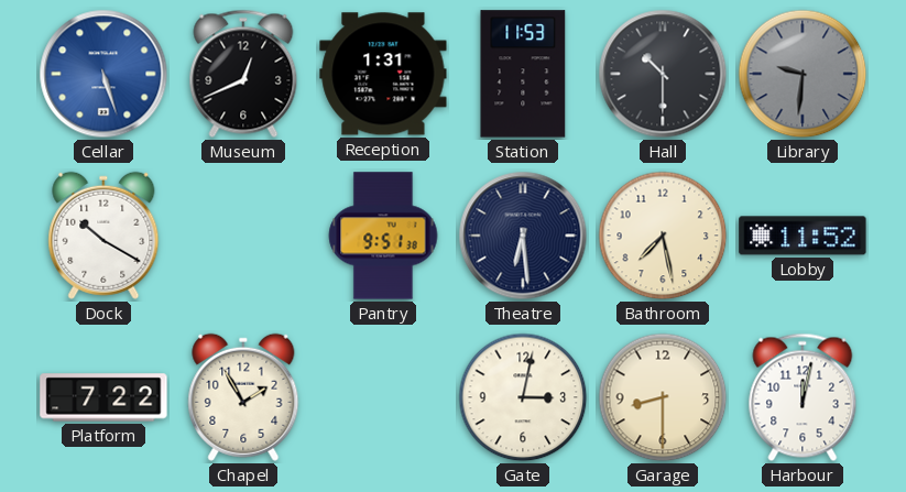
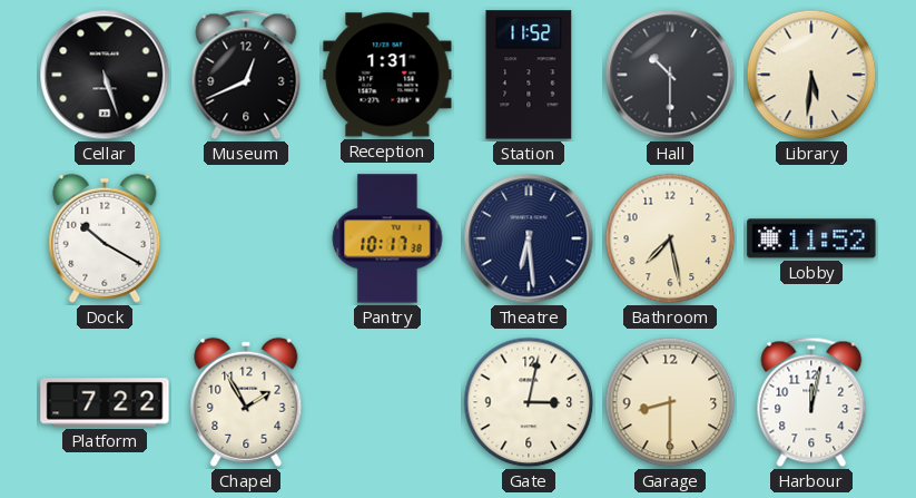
Cellar dial: blue -> black (105, 75)
Station: 11:53 -> 11:52 (529, 75)
Library: 9:31 -> 5:31 (811, 75)
Library dial: grey -> cream (811, 75)
Pantry: 9:51 -> 10:17 (387, 238)
